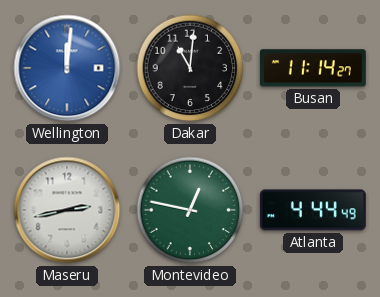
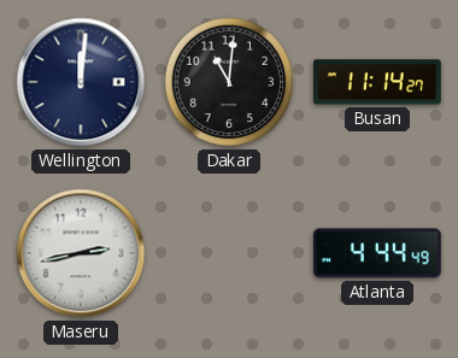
Wellington dial: blue -> navy (81, 82)
Montevideo: 12:47 -> none (190, 210)
